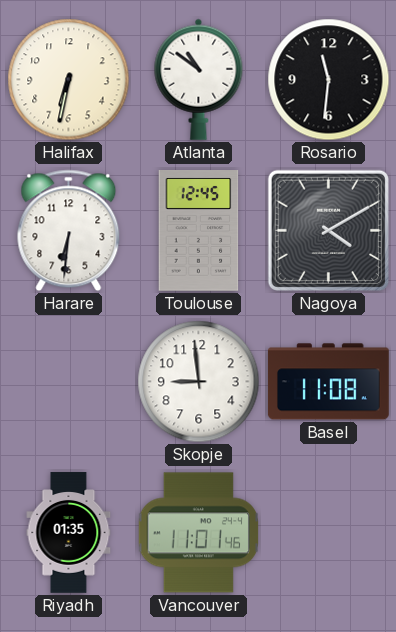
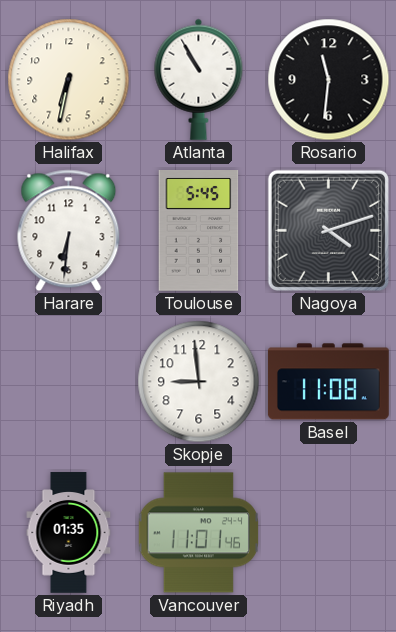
Atlanta: 10:51 -> 10:55 (199, 79)
Toulouse: 12:45 -> 5:45 (199, 231)
Nagoya: 4:10 -> 4:12 (328, 230)
